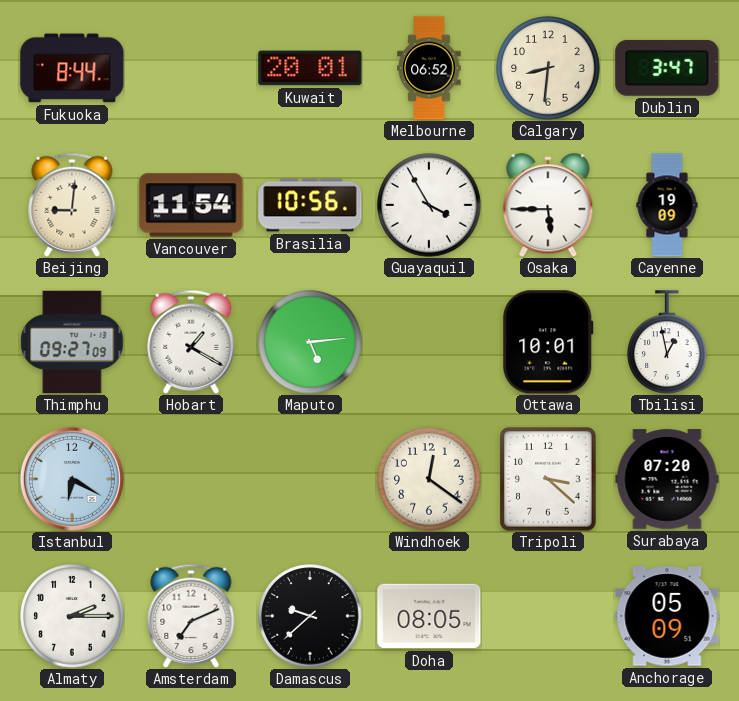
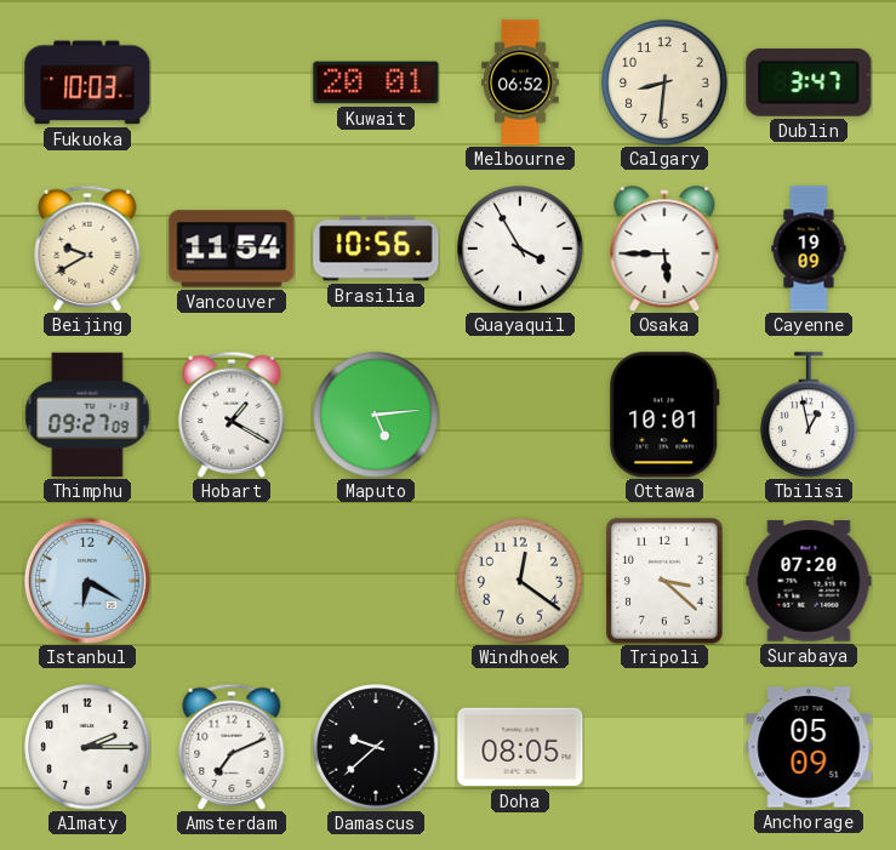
Fukuoka: 8:44 -> 10:03 (87, 82)
Beijing: 9:01 -> 9:40 (87, 247)
